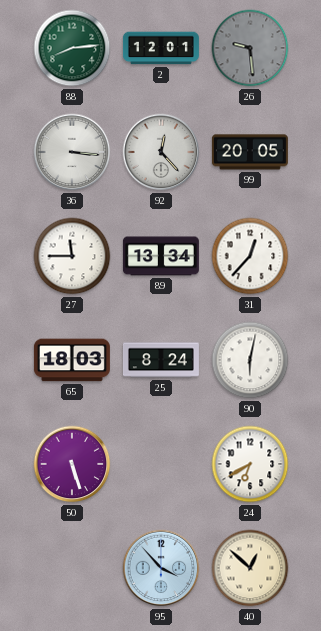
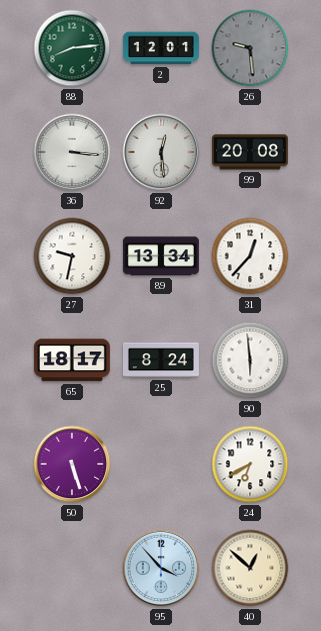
92: 12:23 -> 12:29 (161, 152)
99: 20:05 -> 20:08 (250, 152)
27: 11:45 -> 9:32 (72, 256)
65: 18:03 -> 18:17 (72, 360)
90: 6:02 -> 5:59 (250, 360)
